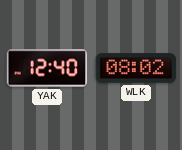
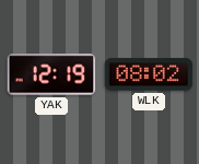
YAK: 12:40 -> 12:19 (51, 74)
